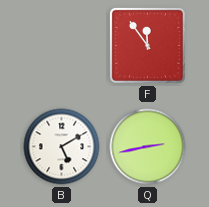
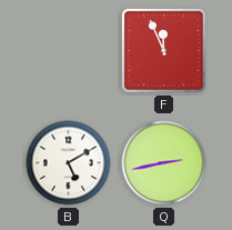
F: 11:54 -> 11:56 (163, 50)
